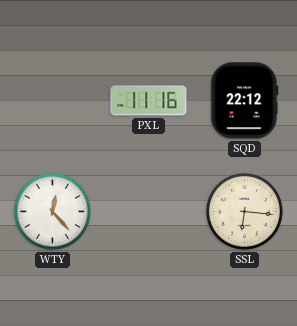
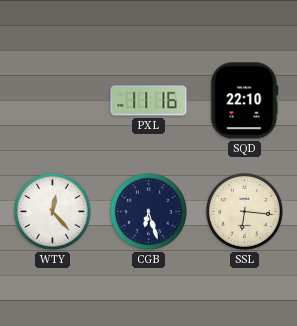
SQD: 22:12 -> 22:10 (245, 101)
CGB: none -> 6:27 (148, 211)
